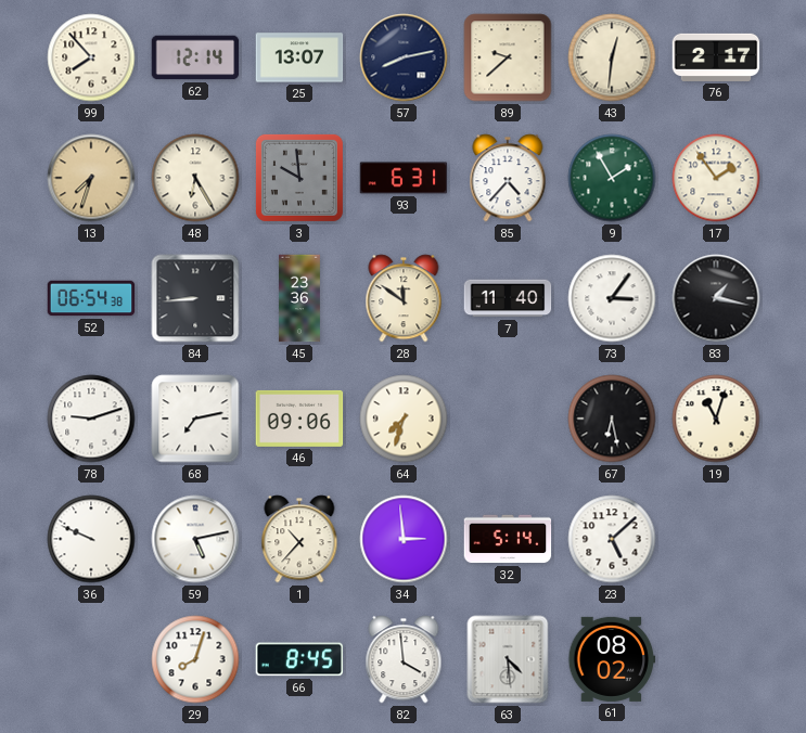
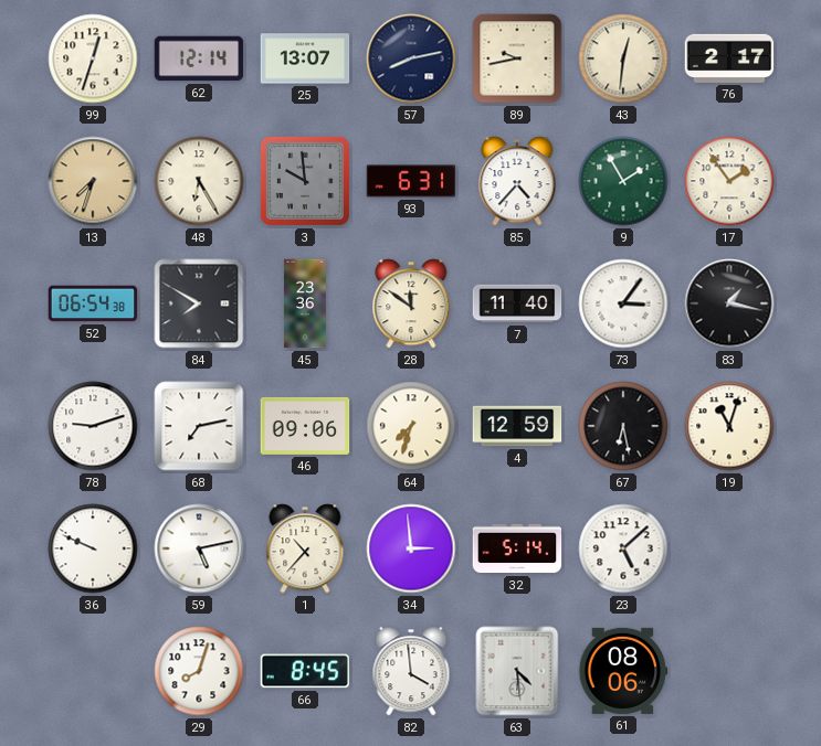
99: 7:53 -> 12:33 (93, 58)
89: 9:38 -> 9:43 (517, 58)
84: 8:44 -> 7:50 (199, 303)
4: none -> 12:59 (517, 426)
61: 08:02 -> 08:06 (623, 671)
